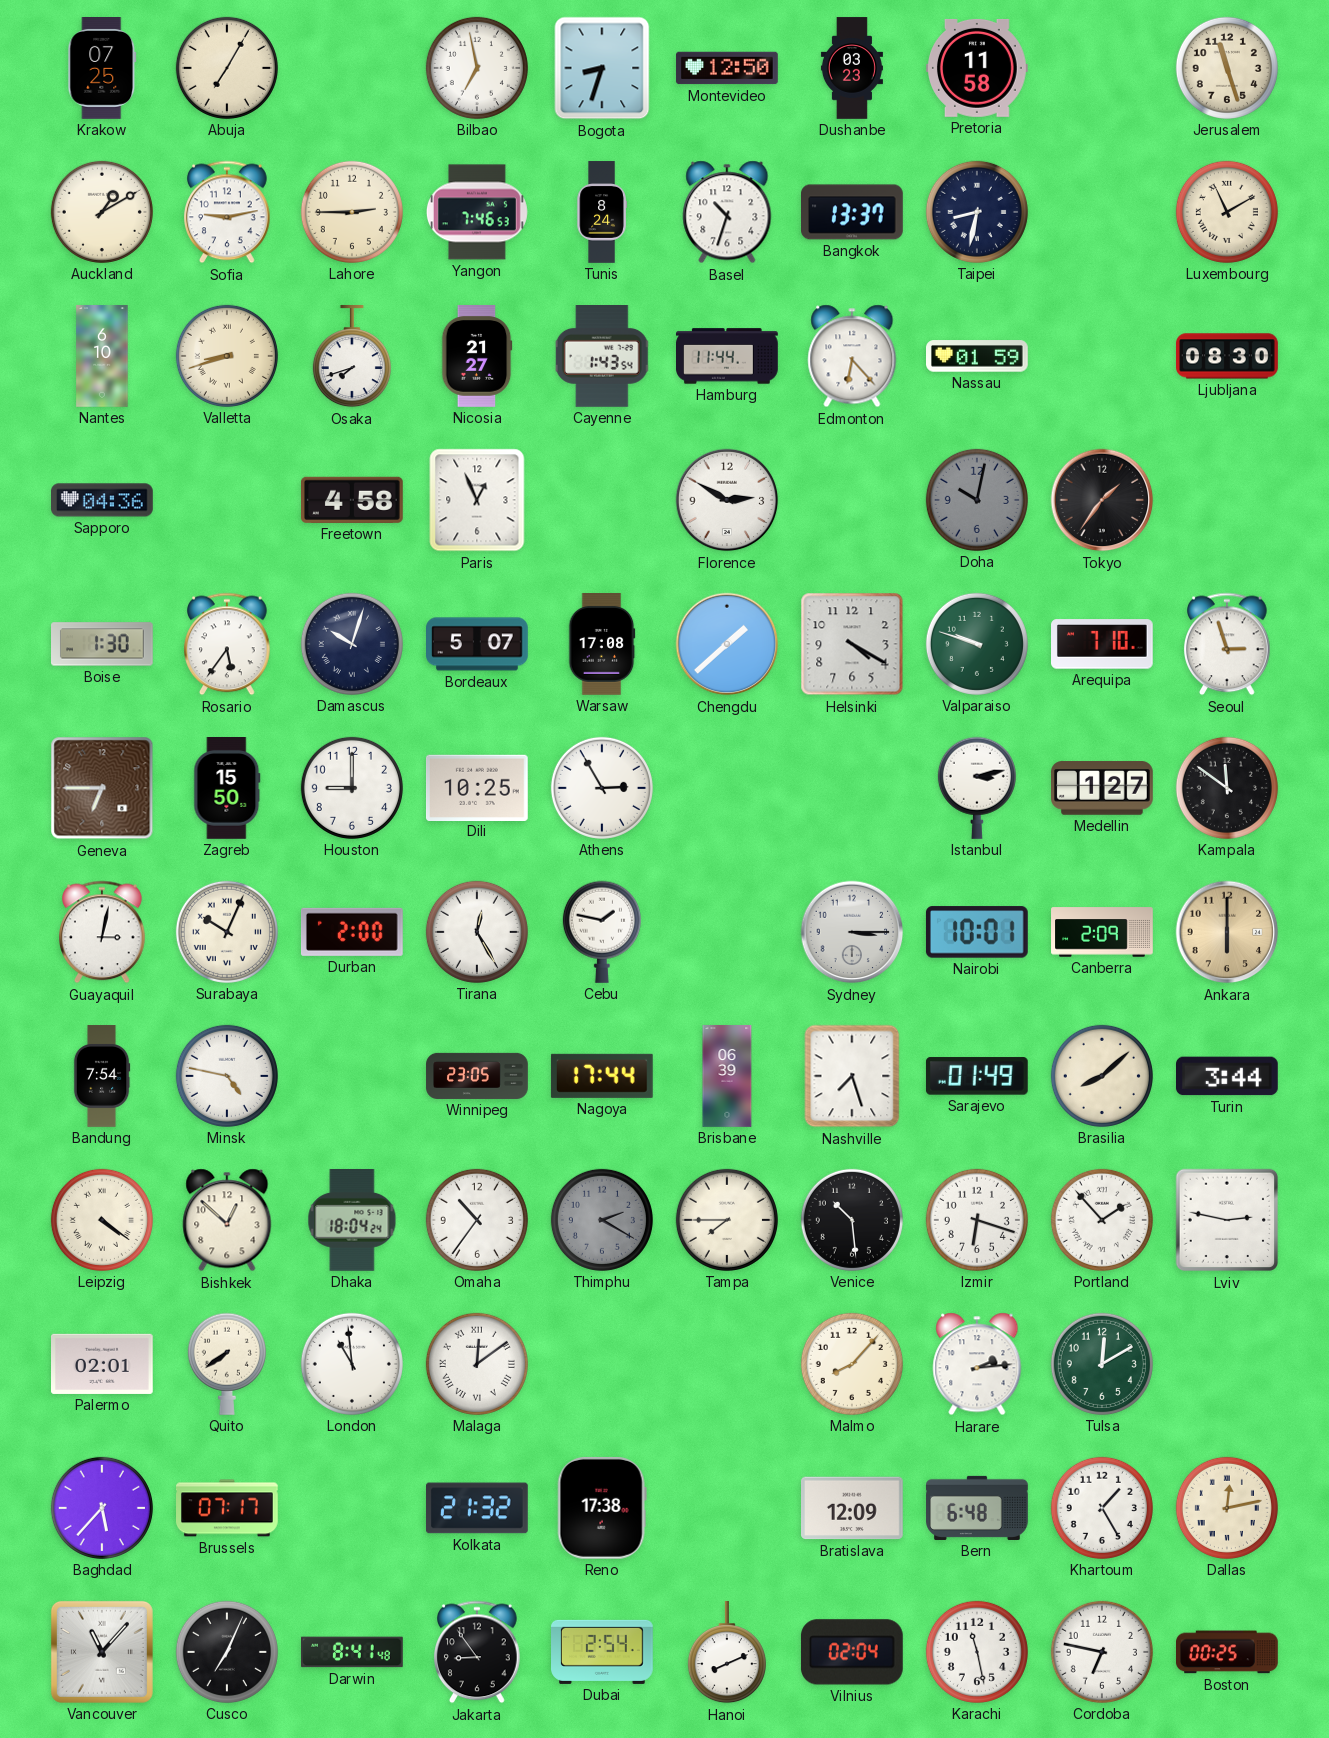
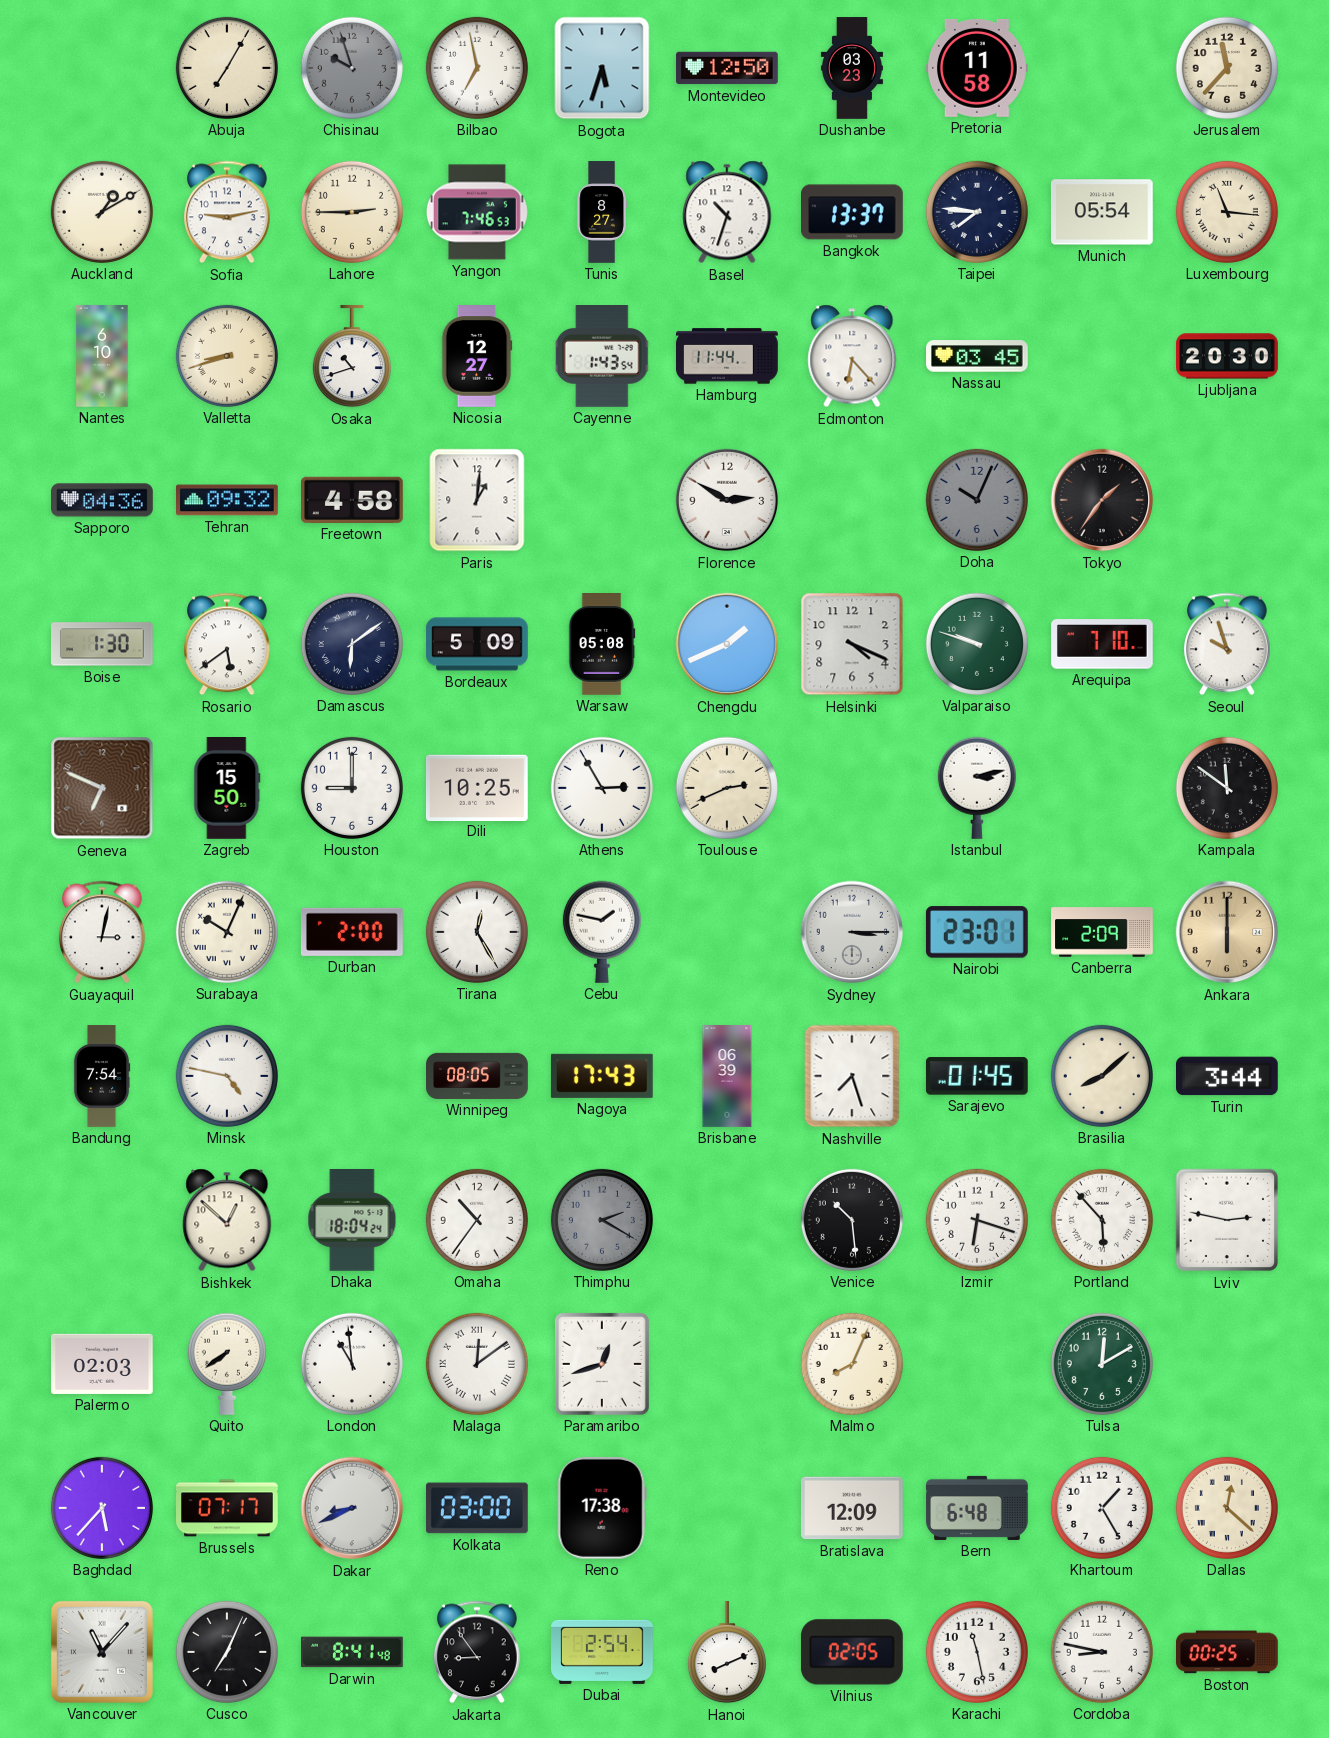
Krakow: 07:25 -> none (102, 69)
Chisinau: none -> 9:57 (352, 68)
Bogota: 8:33 -> 5:33 (602, 68)
Jerusalem: 11:27 -> 11:37 (1227, 68)
Tunis: 8:24 -> 8:27 (602, 212)
Taipei: 8:32 -> 7:46 (977, 212)
Munich: none -> 05:54 (1102, 212)
Luxembourg: 11:10 -> 11:16 (1227, 212)
Osaka: 7:42 -> 10:42 (352, 357)
Nicosia: 21:27 -> 12:27 (477, 356)
Nassau: 01:59 -> 03:45 (978, 356)
Ljubljana: 08:30 -> 20:30 (1227, 356)
Tehran: none -> 09:32 (228, 500)
Paris: 12:56 -> 1:01 (477, 500)
Doha: 10:02 -> 10:04 (977, 500)
Rosario: 5:36 -> 5:39 (228, 644)
Damascus: 10:03 -> 6:09 (352, 644)
Bordeaux: 5:07 -> 5:09 (478, 644)
Warsaw: 17:08 -> 05:08 (602, 644)
Chengdu: 1:38 -> 1:41 (727, 644)
Helsinki: 4:20 -> 4:19 (852, 644)
Seoul: 2:57 -> 9:57 (1228, 644)
Geneva: 6:45 -> 6:49 (102, 788)
Toulouse: none -> 2:41 (727, 788)
Medellin: 1:27 -> none (1103, 788)
Nairobi: 10:01 -> 23:01 (977, 932)
Winnipeg: 23:05 -> 08:05 (477, 1076)
Nagoya: 17:44 -> 17:43 (602, 1076)
Sarajevo: 01:49 -> 01:45 (977, 1076)
Leipzig: 4:21 -> none (102, 1220)
Tampa: 7:45 -> none (727, 1220)
Portland: 1:53 -> 5:53 (1102, 1220)
Palermo: 02:01 -> 02:03 (103, 1364)
Paramaribo: none -> 12:42 (602, 1364)
Malmo: 8:07 -> 8:04 (852, 1364)
Harare: 2:14 -> none (977, 1364)
Dakar: none -> 8:41 (352, 1508)
Kolkata: 21:32 -> 03:00 (478, 1508)
Dallas: 12:13 -> 12:22 (1227, 1508)
Vilnius: 02:04 -> 02:05 (852, 1652)
Cordoba: 6:47 -> 8:47 (1102, 1652)
